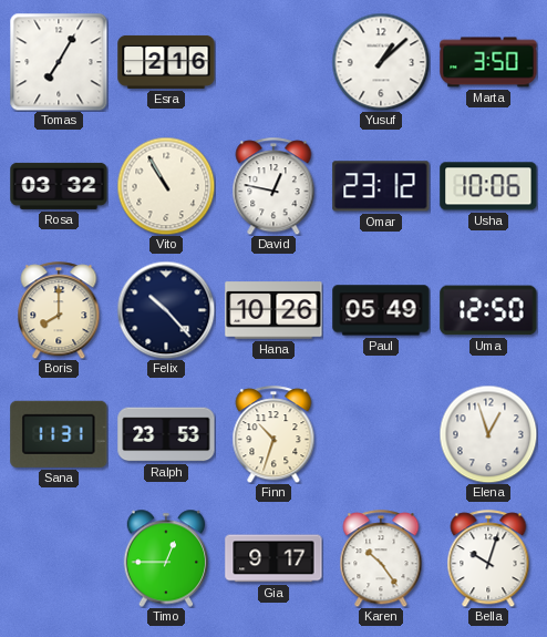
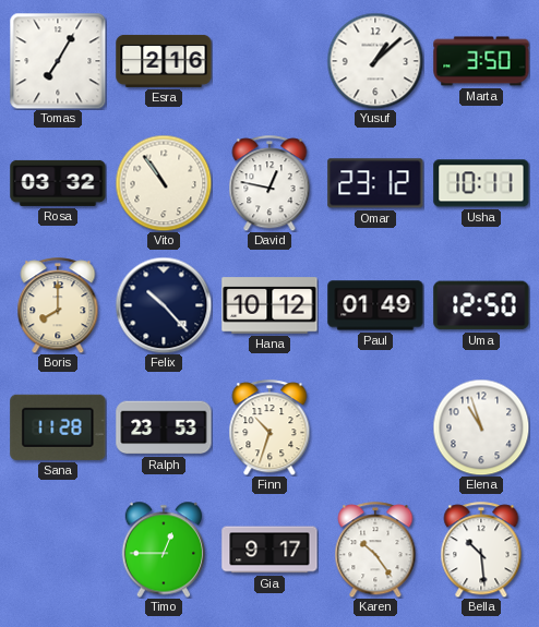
Vito: 10:55 -> 10:54 (164, 183)
Usha: 10:06 -> 10:11 (481, 183)
Hana: 10:26 -> 10:12 (269, 305)
Paul: 05:49 -> 01:49 (375, 305)
Sana: 11:31 -> 11:28 (58, 427)
Elena: 12:57 -> 10:57 (481, 427)
Bella: 10:03 -> 10:29 (481, 550)
